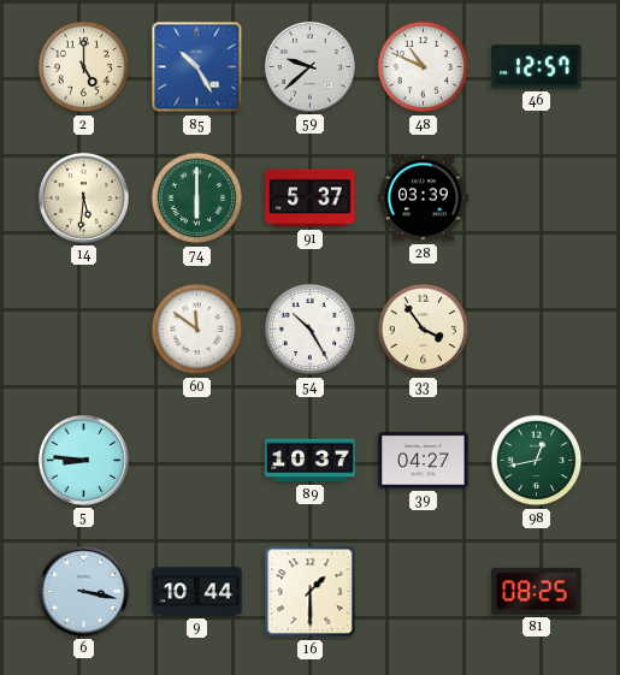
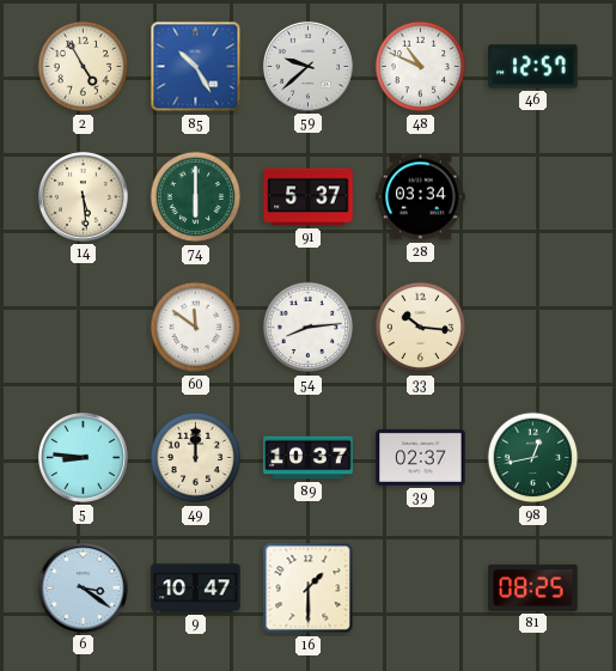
2: 5:00 -> 4:55 (84, 67)
14: 5:31 -> 5:29 (83, 196)
28: 03:39 -> 03:34 (421, 197)
54: 10:25 -> 8:14 (309, 328)
33: 3:54 -> 10:16 (421, 328)
49: none -> 12:00 (196, 458)
39: 04:27 -> 02:37 (421, 457)
6: 3:17 -> 3:21 (83, 587)
9: 10:44 -> 10:47 (196, 588)
